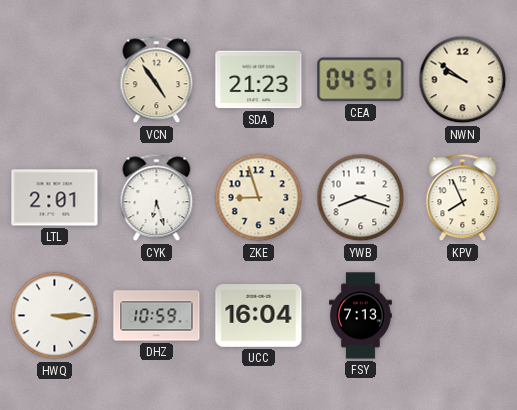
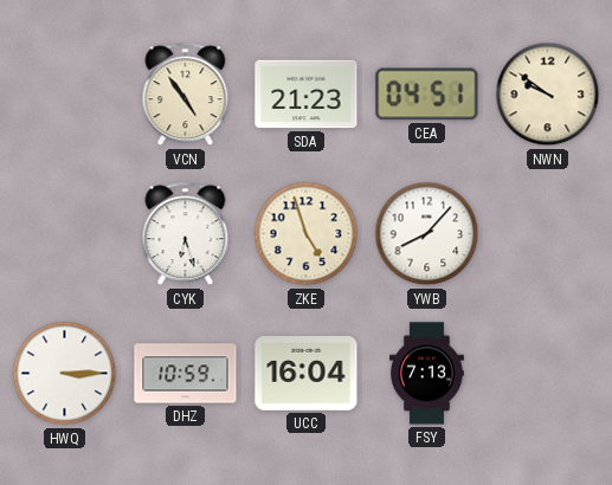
LTL: 2:01 -> none (55, 198)
ZKE: 8:57 -> 4:57 (307, 234)
YWB: 8:18 -> 8:07 (427, 234)
KPV: 7:56 -> none (463, 198)
